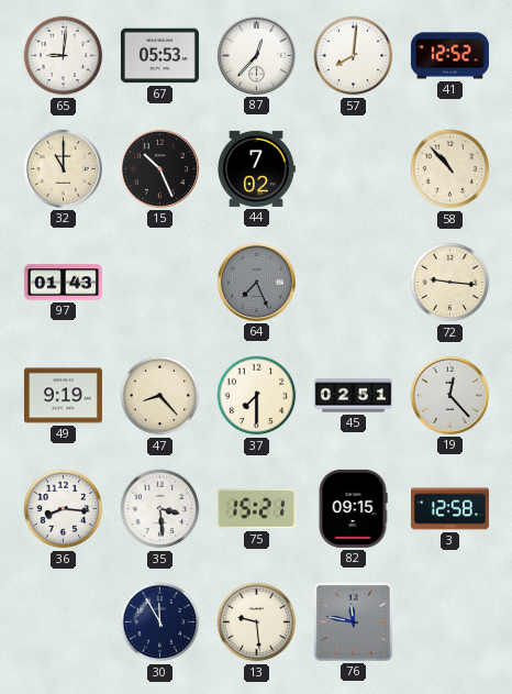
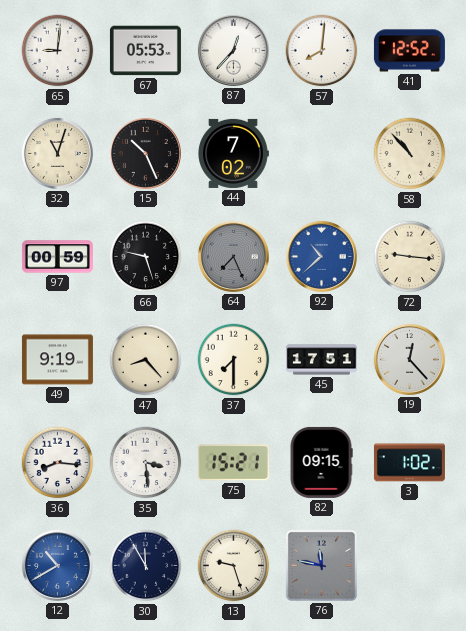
32: 11:00 -> 11:03 (57, 153)
97: 01:43 -> 00:59 (57, 257)
66: none -> 9:27 (146, 257)
92: none -> 10:38 (321, 256)
45: 02:51 -> 17:51 (321, 360)
3: 12:58 -> 1:02 (409, 463)
12: none -> 10:40 (57, 565)
13: 9:29 -> 9:27 (234, 566)
